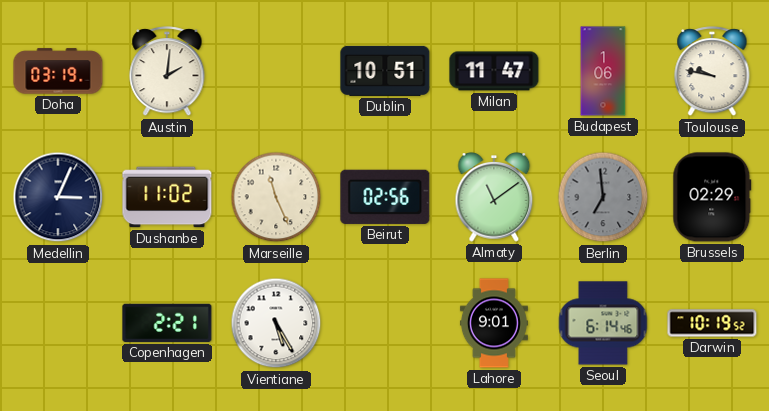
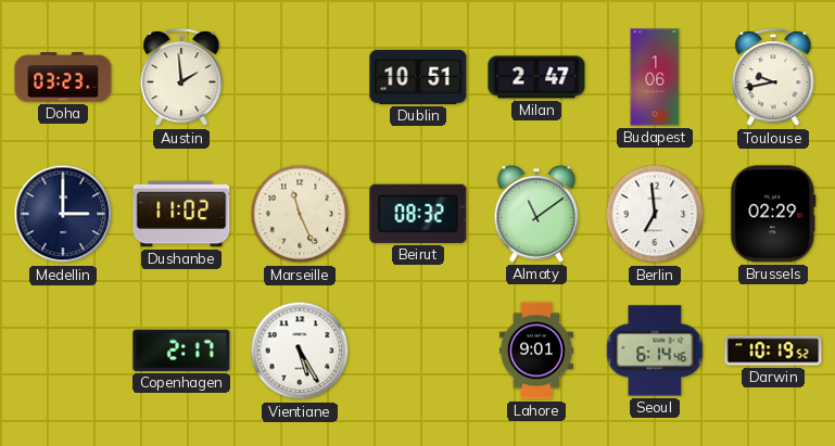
Doha: 03:19 -> 03:23 (63, 77)
Austin: 2:01 -> 1:59 (181, 78)
Milan: 11:47 -> 2:47 (536, 77)
Toulouse: 9:47 -> 9:43 (773, 78)
Medellin: 3:04 -> 3:00 (63, 214)
Beirut: 02:56 -> 08:32 (418, 214)
Berlin dial: grey -> white (655, 214)
Copenhagen: 2:21 -> 2:17 (181, 351)
